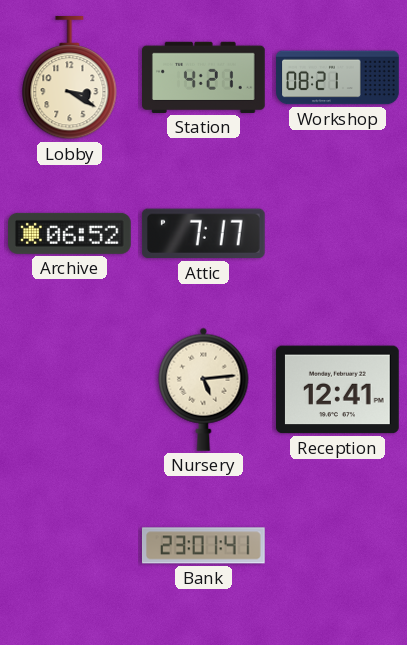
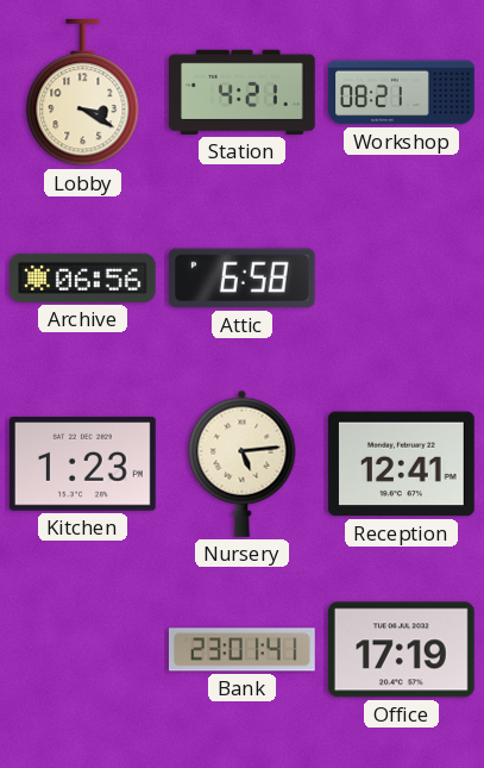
Archive: 06:52 -> 06:56 (83, 277)
Attic: 7:17 -> 6:58 (241, 279)
Kitchen: none -> 1:23 (82, 464)
Office: none -> 17:19 (401, 650)
